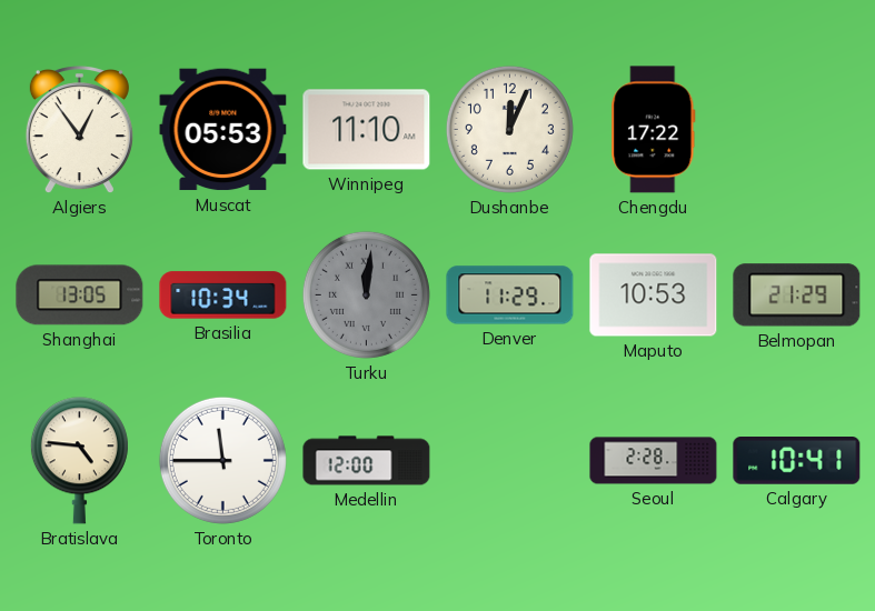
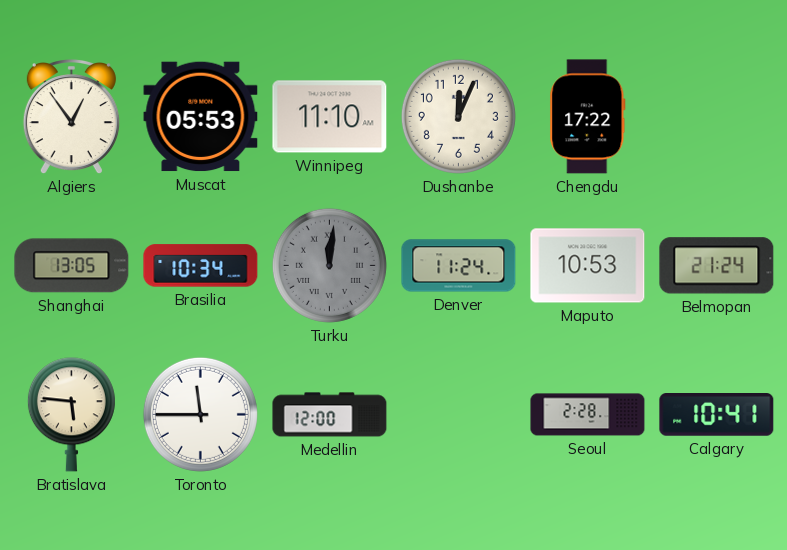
Denver: 11:29 -> 11:24 (459, 266)
Belmopan: 21:29 -> 21:24 (717, 266)
Bratislava: 4:46 -> 5:46 (71, 415)
